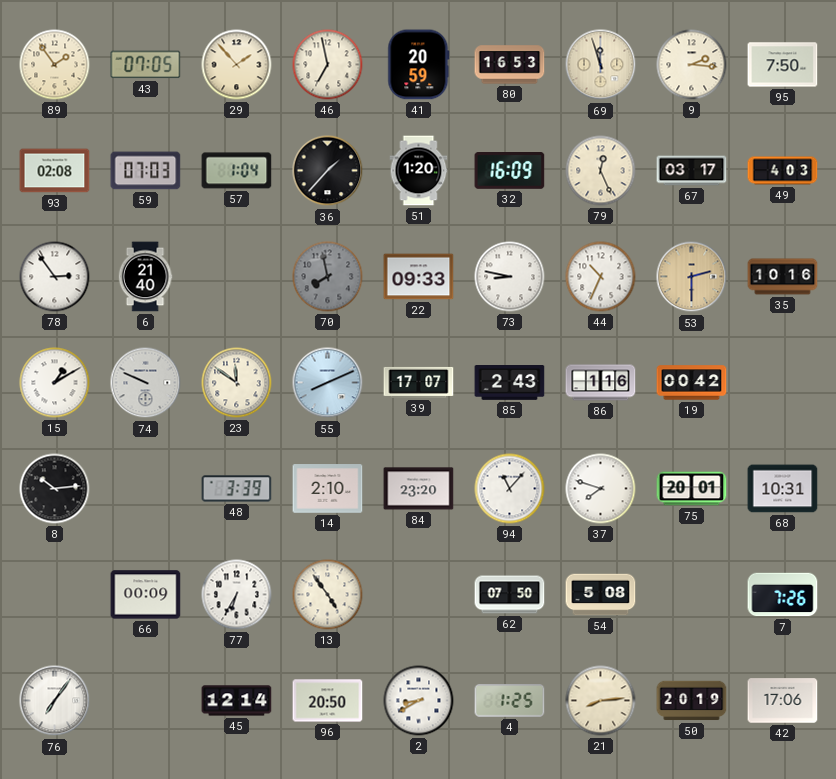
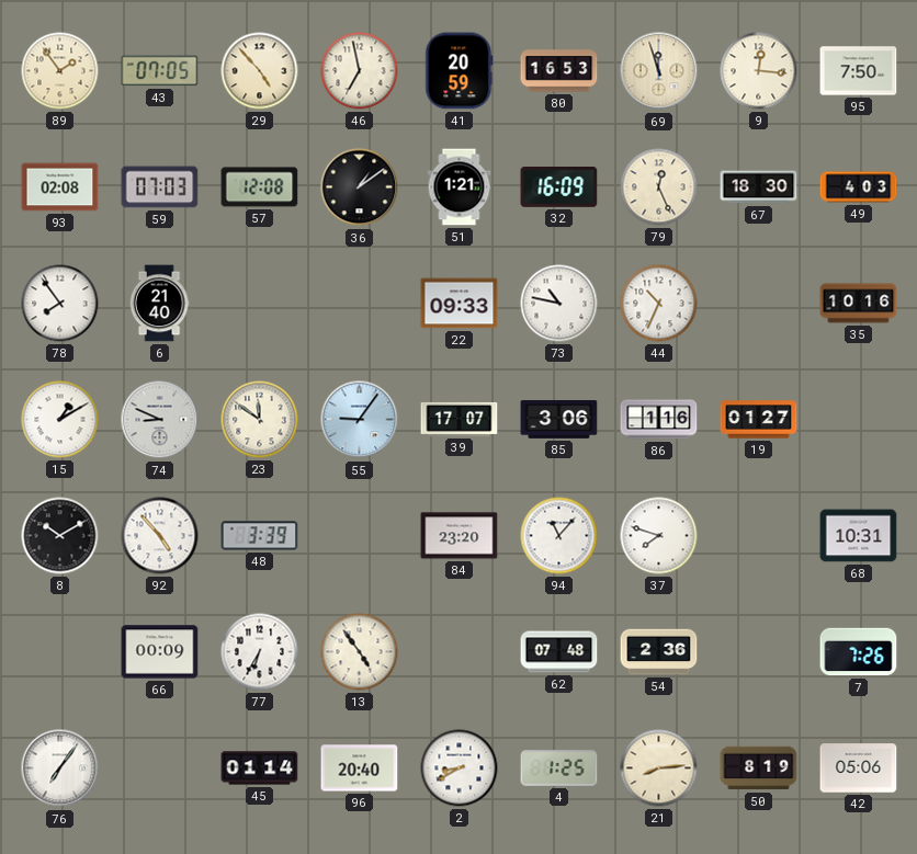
29: 1:53 -> 4:53 (260, 71)
9: 2:16 -> 12:16 (759, 71)
57: 1:04 -> 12:08 (260, 187)
36: 1:37 -> 1:09 (360, 187)
51: 1:20 -> 1:21 (460, 187)
67: 03:17 -> 18:30 (759, 187)
78: 2:54 -> 7:54 (60, 304)
70: 7:58 -> none (328, 277)
73: 8:47 -> 10:47 (559, 304)
53: 2:30 -> none (692, 277)
74: 9:49 -> 8:49 (160, 420)
55: 8:11 -> 9:06 (360, 420)
85: 2:43 -> 3:06 (559, 420)
19: 00:42 -> 01:27 (759, 420)
8: 10:14 -> 10:10 (60, 536)
92: none -> 4:53 (160, 536)
14: 2:10 -> none (328, 489)
75: 20:01 -> none (692, 489)
62: 07:50 -> 07:48 (559, 652)
54: 5:08 -> 2:36 (659, 652)
45: 12:14 -> 01:14 (260, 768)
96: 20:50 -> 20:40 (360, 768)
50: 20:19 -> 8:19 (759, 768)
42: 17:06 -> 05:06 (859, 768)
